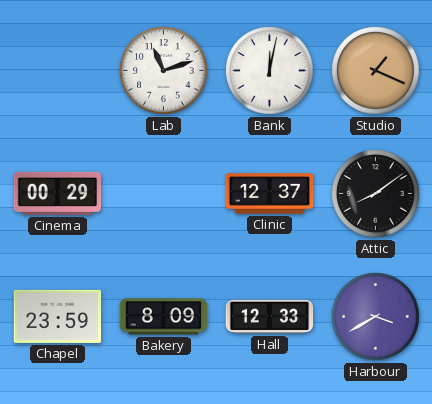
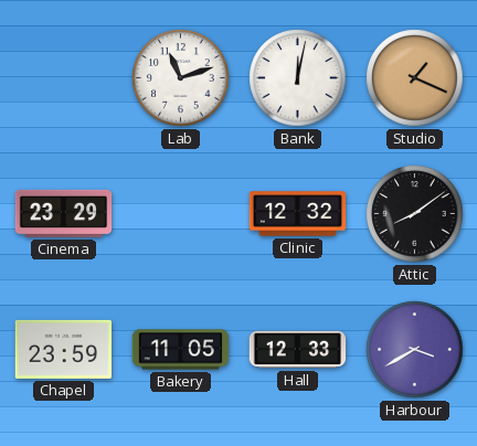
Cinema: 00:29 -> 23:29 (64, 213)
Clinic: 12:37 -> 12:32 (298, 214)
Bakery: 8:09 -> 11:05 (181, 350)
